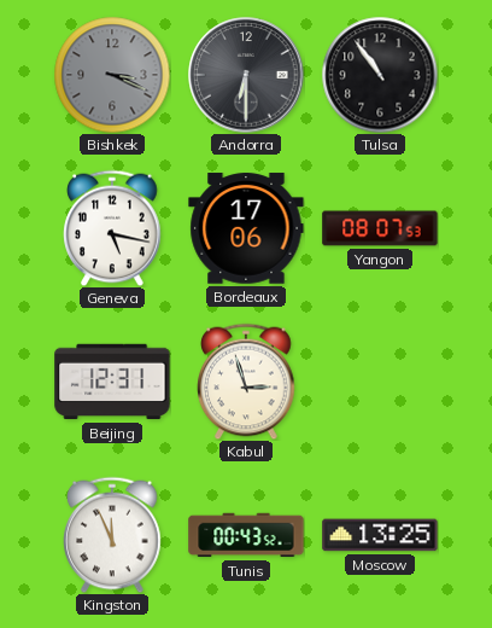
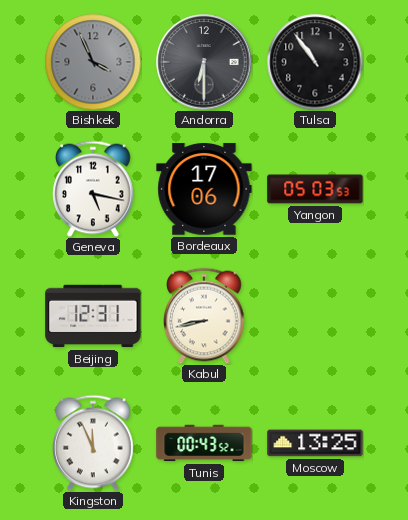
Bishkek: 3:19 -> 3:56 (93, 62)
Yangon: 08:07 -> 05:03 (315, 189)
Kabul: 2:57 -> 8:43 (204, 316)
